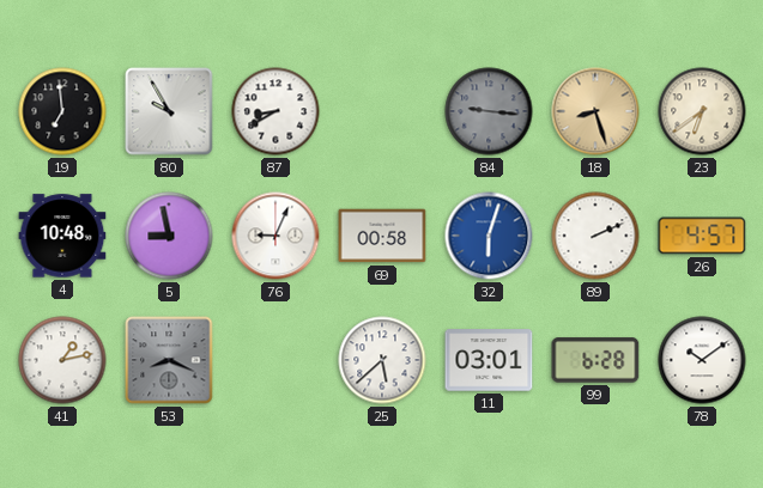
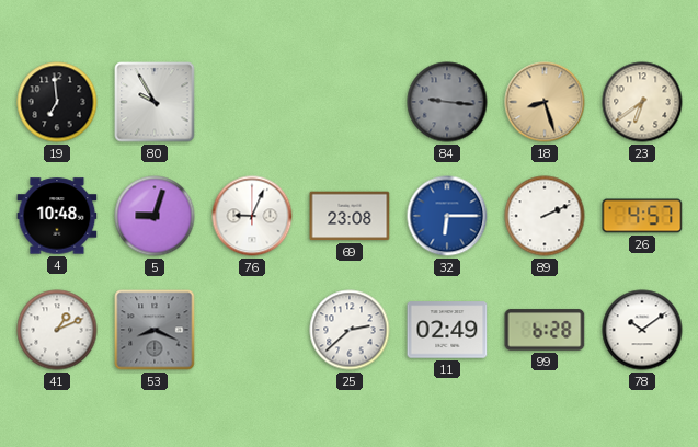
87: 8:40 -> none (275, 111)
5: 8:58 -> 9:03 (155, 216)
69: 00:58 -> 23:08 (350, 216)
32: 6:03 -> 6:15 (447, 216)
41: 1:13 -> 1:11 (57, 330)
25: 5:38 -> 2:38 (350, 330)
11: 03:01 -> 02:49 (447, 330)
